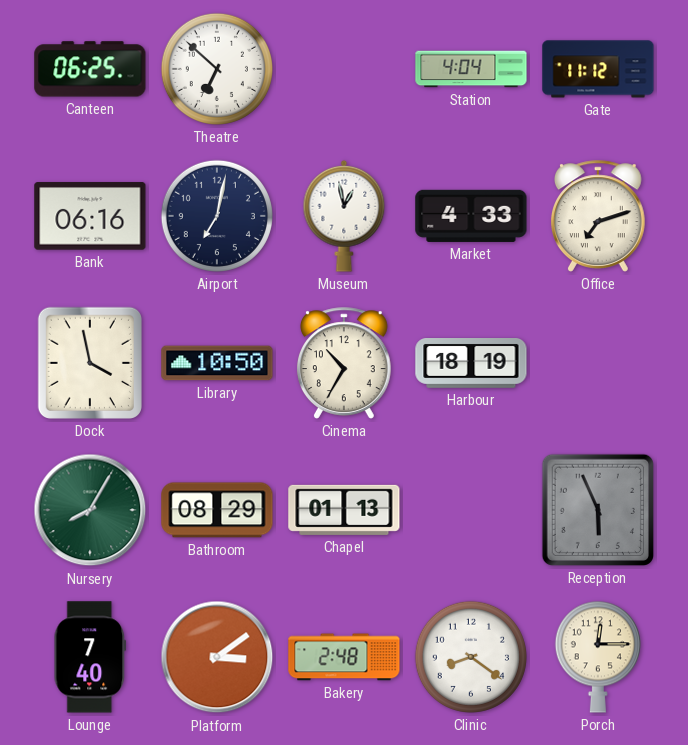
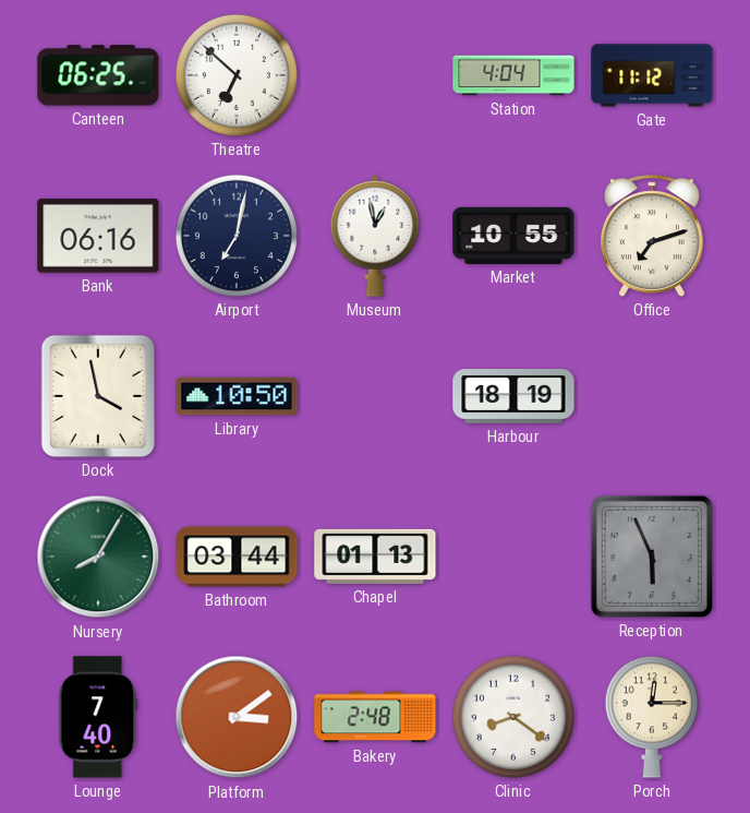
Market: 4:33 -> 10:55 (513, 236)
Cinema: 10:35 -> none (344, 363)
Bathroom: 08:29 -> 03:44 (237, 557)
